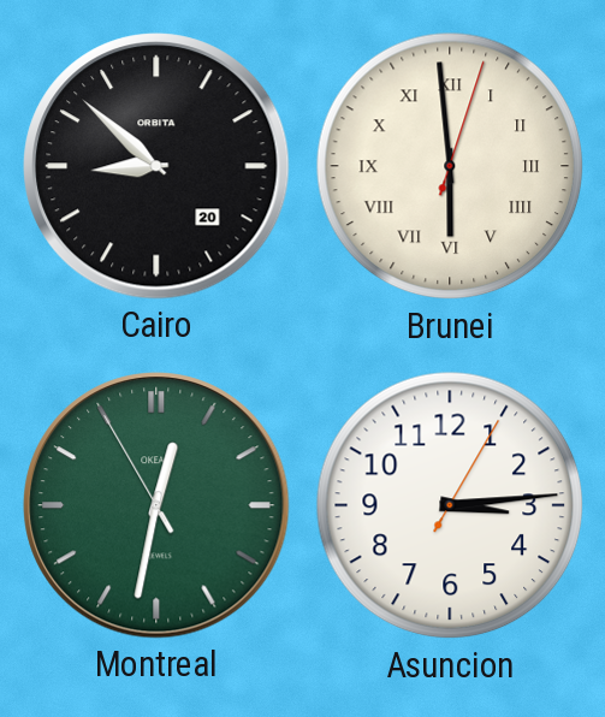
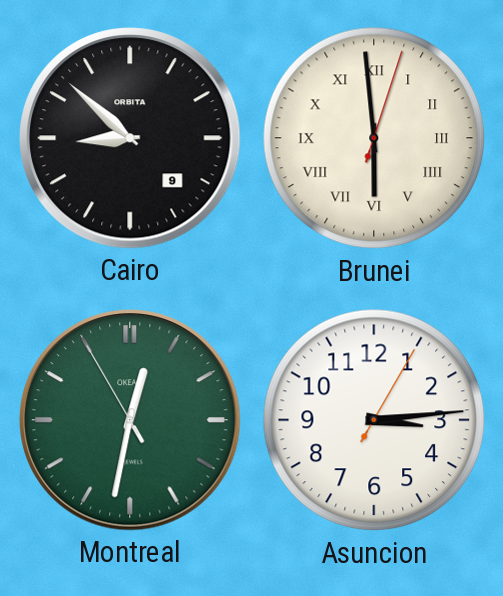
Cairo date: 20 -> 9 (130, 138)
